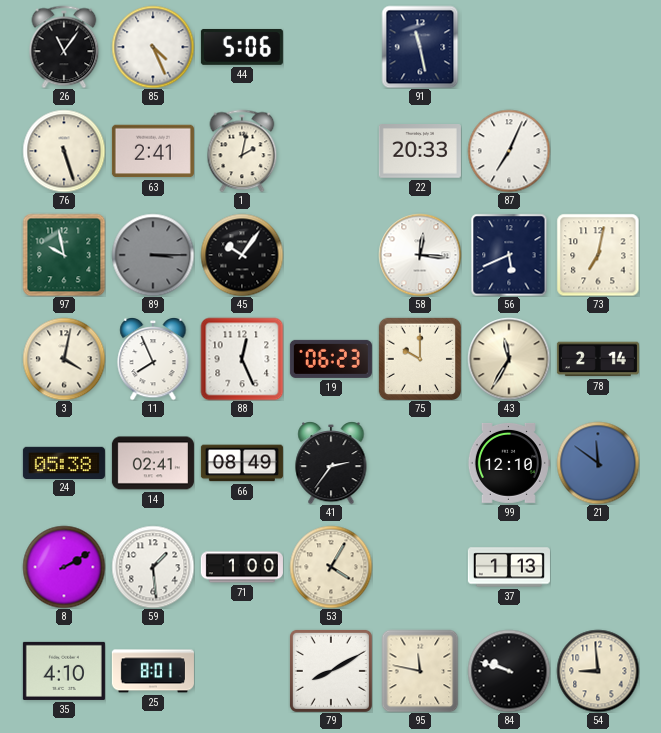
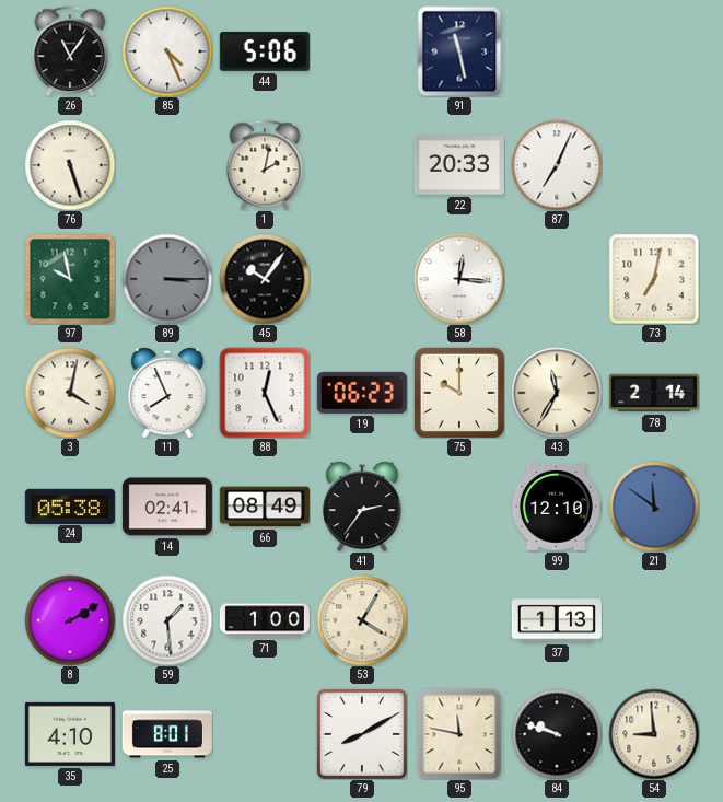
63: 2:41 -> none (153, 151)
56: 5:41 -> none (509, 255)
